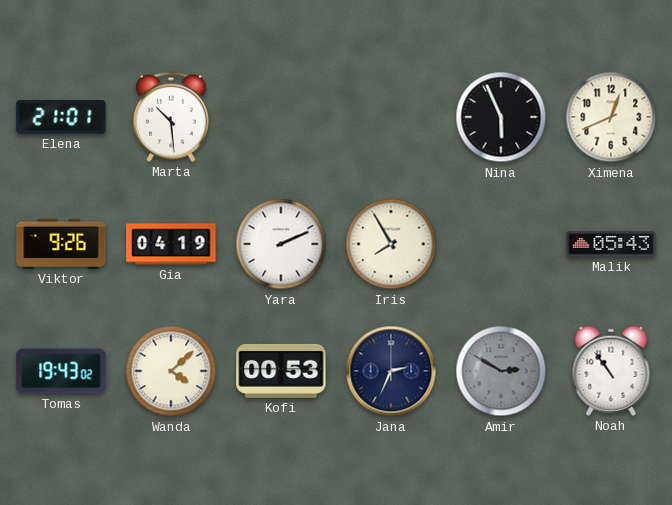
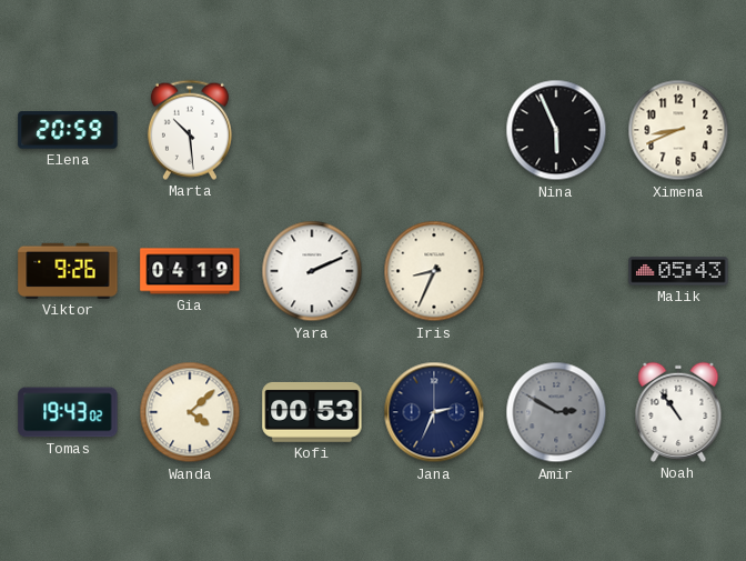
Elena: 21:01 -> 20:59 (68, 130)
Ximena: 12:41 -> 8:41 (678, 130)
Iris: 7:55 -> 8:34 (434, 271)
